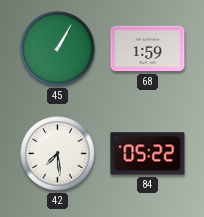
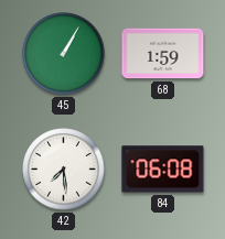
84: 05:22 -> 06:08 (163, 170)
